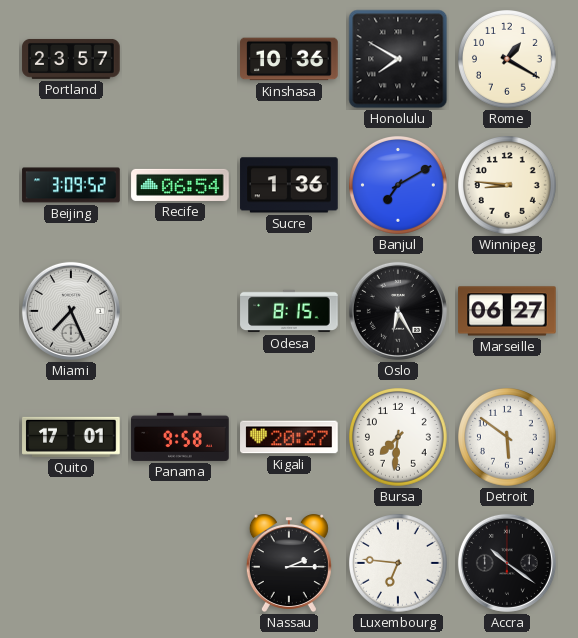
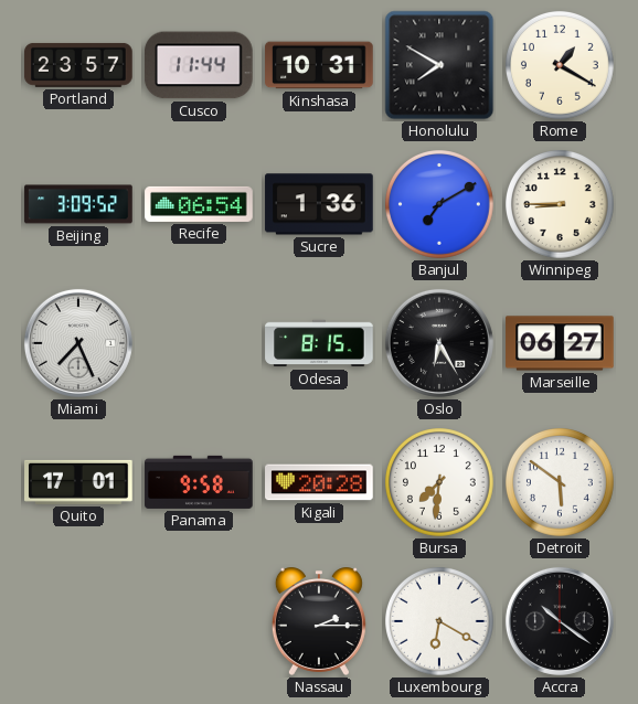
Cusco: none -> 11:44 (200, 65)
Kinshasa: 10:36 -> 10:31 (319, 65)
Winnipeg: 8:46 -> 8:45 (561, 205)
Kigali: 20:27 -> 20:28 (319, 482)
Luxembourg: 6:46 -> 6:20 (440, 622)
